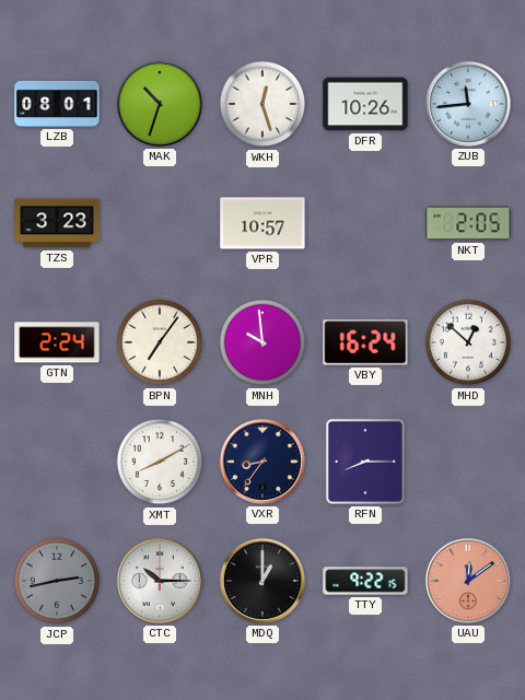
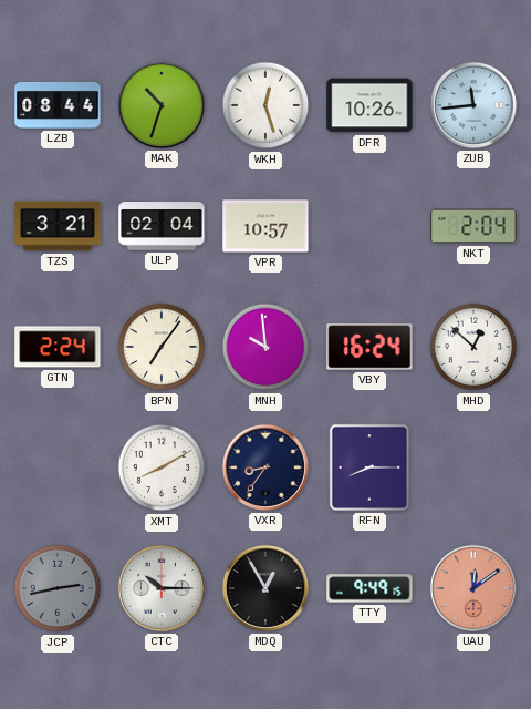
LZB: 08:01 -> 08:44 (58, 105)
TZS: 3:23 -> 3:21 (58, 226)
ULP: none -> 02:04 (162, 226)
NKT: 2:05 -> 2:04 (473, 226)
MDQ: 1:00 -> 12:55 (265, 588)
TTY: 9:22 -> 9:49 (369, 588)
